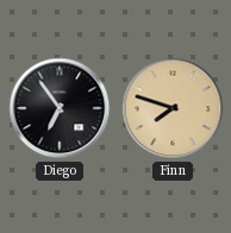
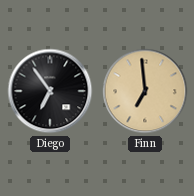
Finn: 7:48 -> 6:59 (145, 91)
